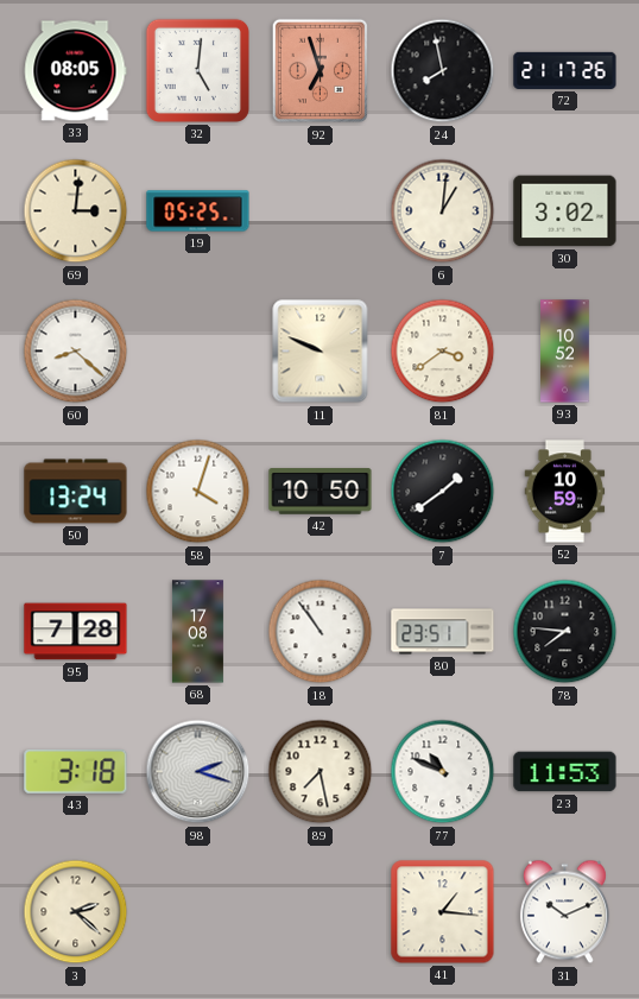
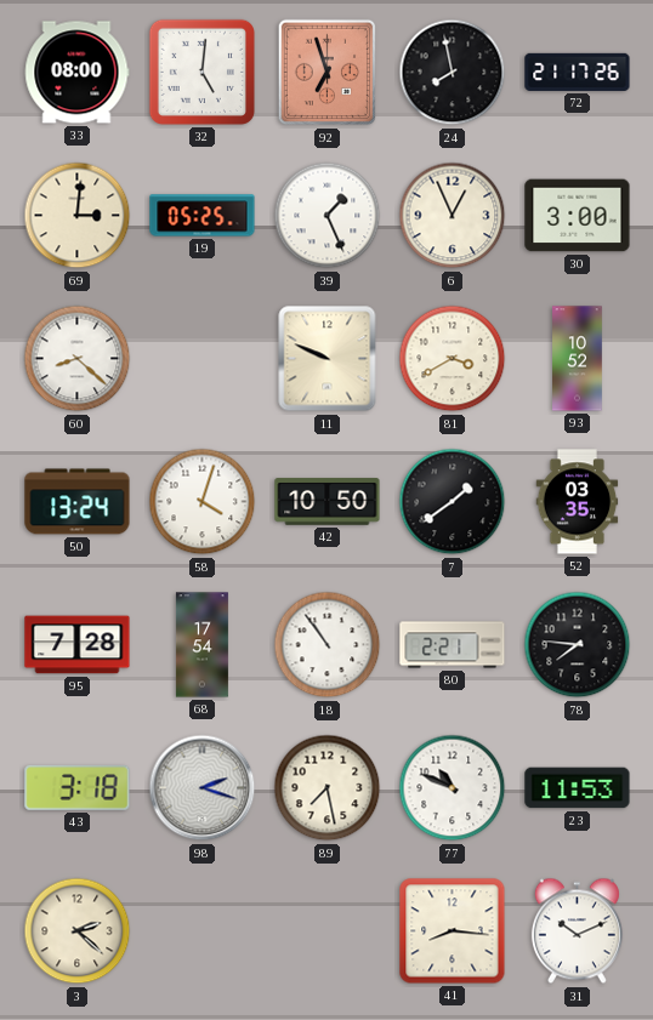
33: 08:05 -> 08:00 (78, 73)
39: none -> 1:26 (328, 216)
6: 1:01 -> 12:56 (453, 216)
30: 3:02 -> 3:00 (578, 216)
81: 3:39 -> 3:40 (453, 359)
52: 10:59 -> 03:35 (578, 502)
68: 17:08 -> 17:54 (201, 645)
80: 23:51 -> 2:21 (453, 645)
41: 1:16 -> 8:16 (453, 931)
